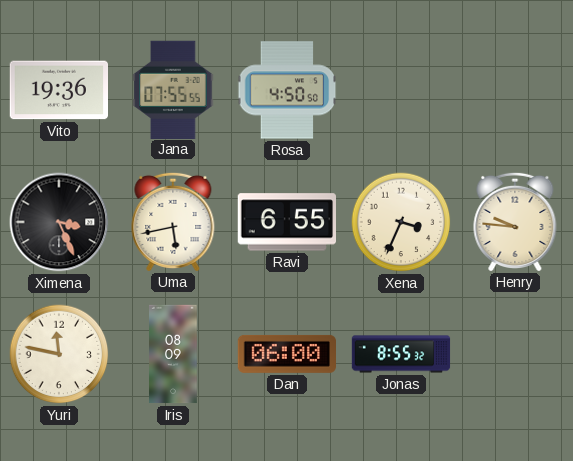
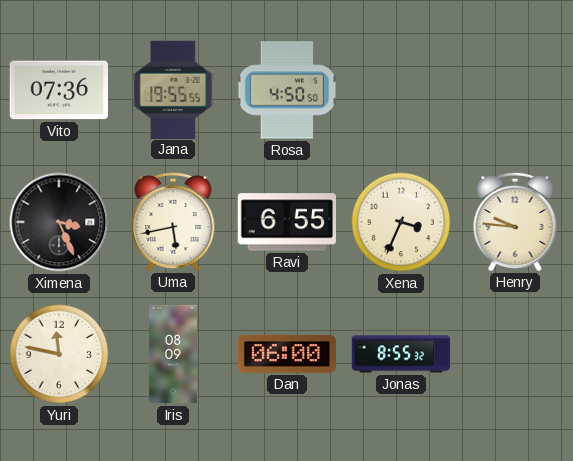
Vito: 19:36 -> 07:36 (58, 90)
Jana: 07:55 -> 19:55 (173, 89)
